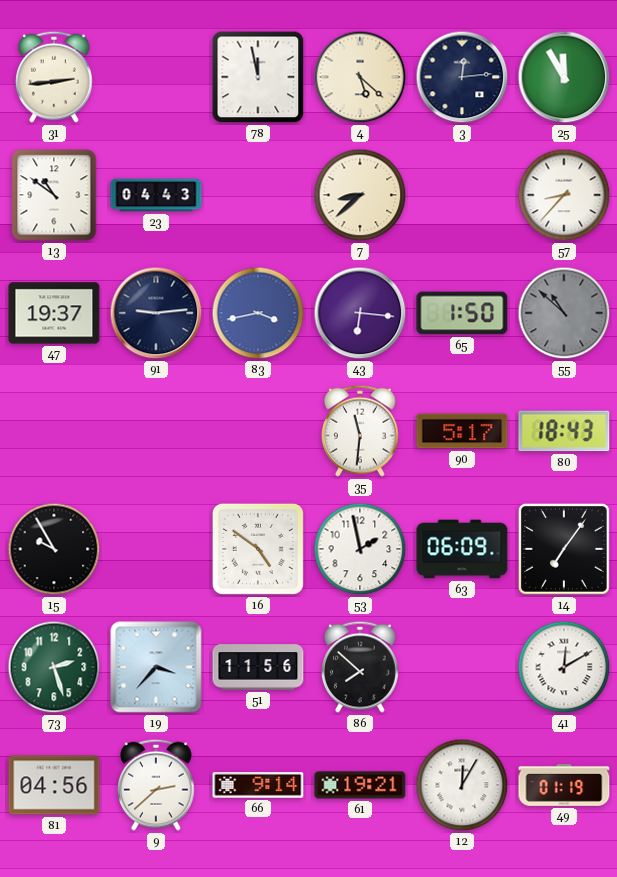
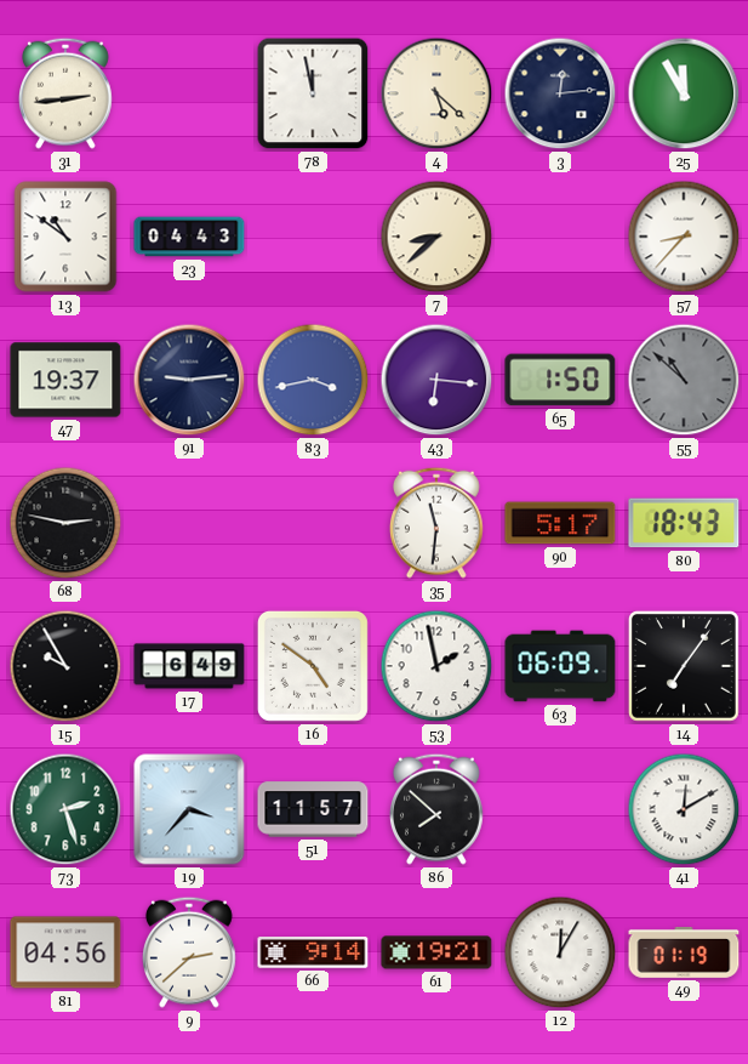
68: none -> 2:47 (65, 523)
17: none -> 6:49 (189, 666)
51: 11:56 -> 11:57 (313, 809)
